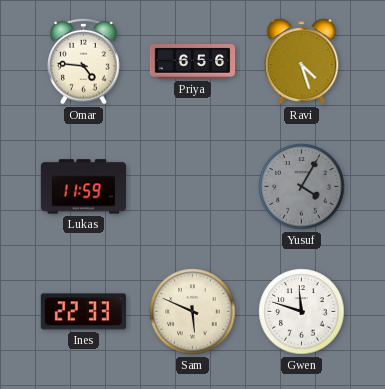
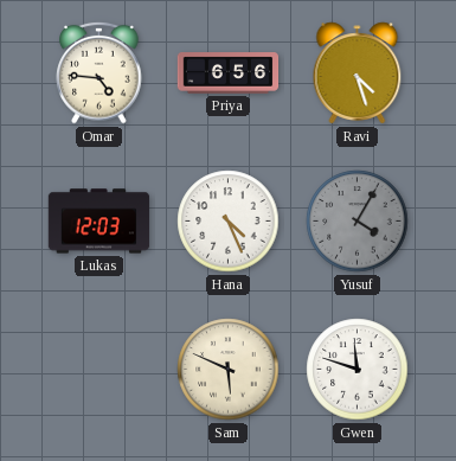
Lukas: 11:59 -> 12:03 (99, 222)
Hana: none -> 4:26 (229, 222)
Ines: 22:33 -> none (83, 312)
